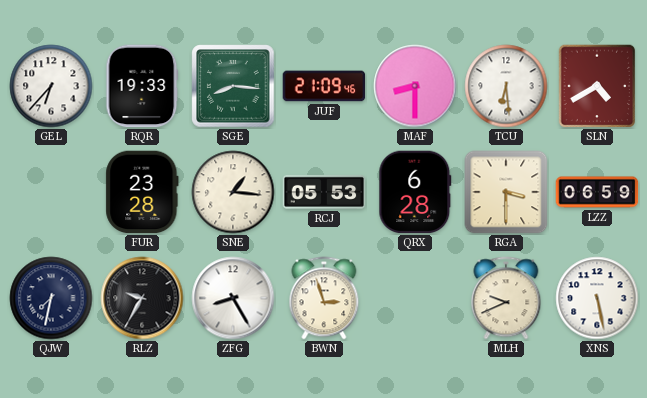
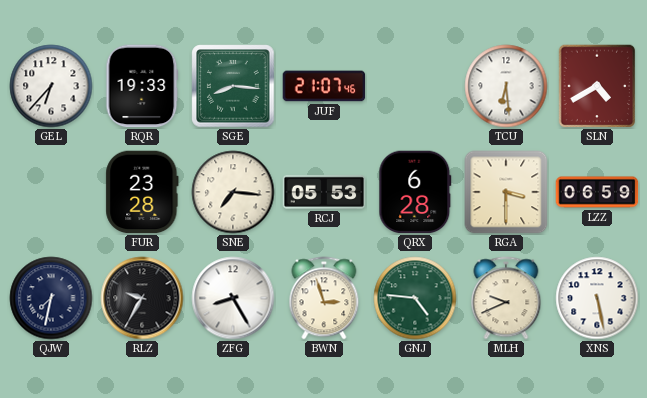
JUF: 21:09 -> 21:07 (324, 86)
MAF: 8:30 -> none (415, 86)
SNE: 1:16 -> 7:16 (233, 192)
GNJ: none -> 4:46 (415, 298)
